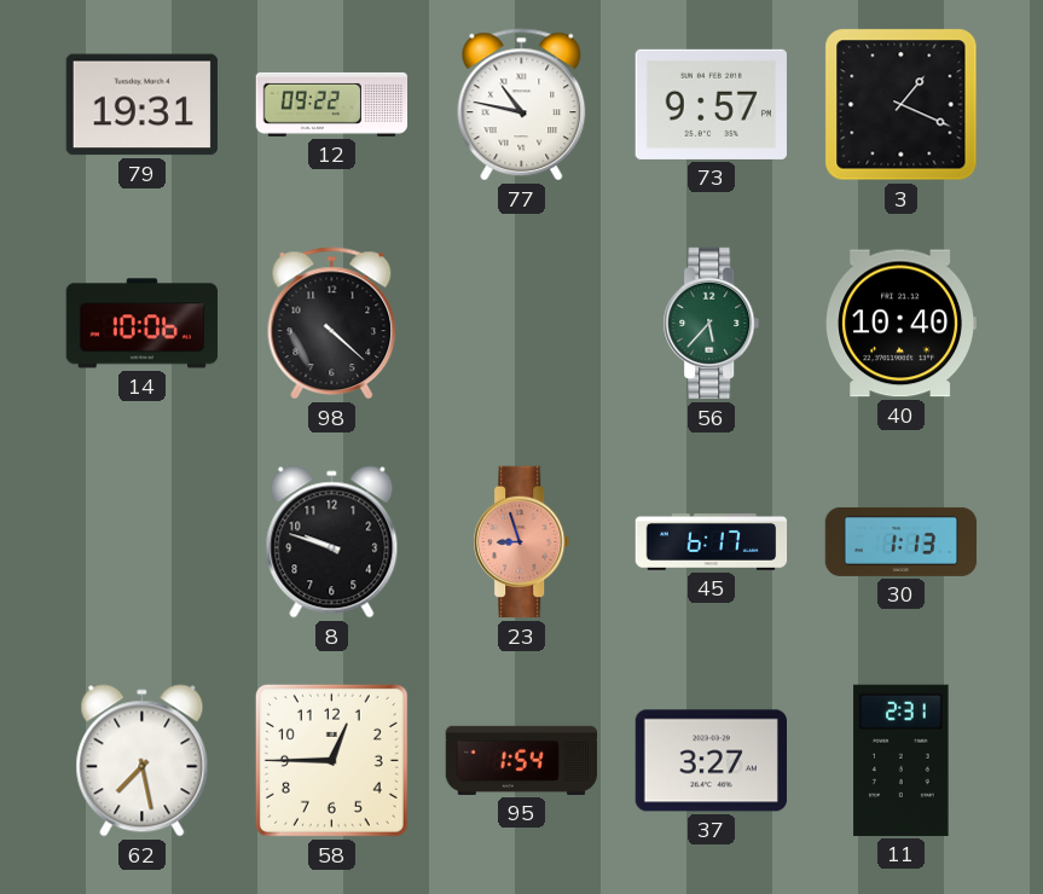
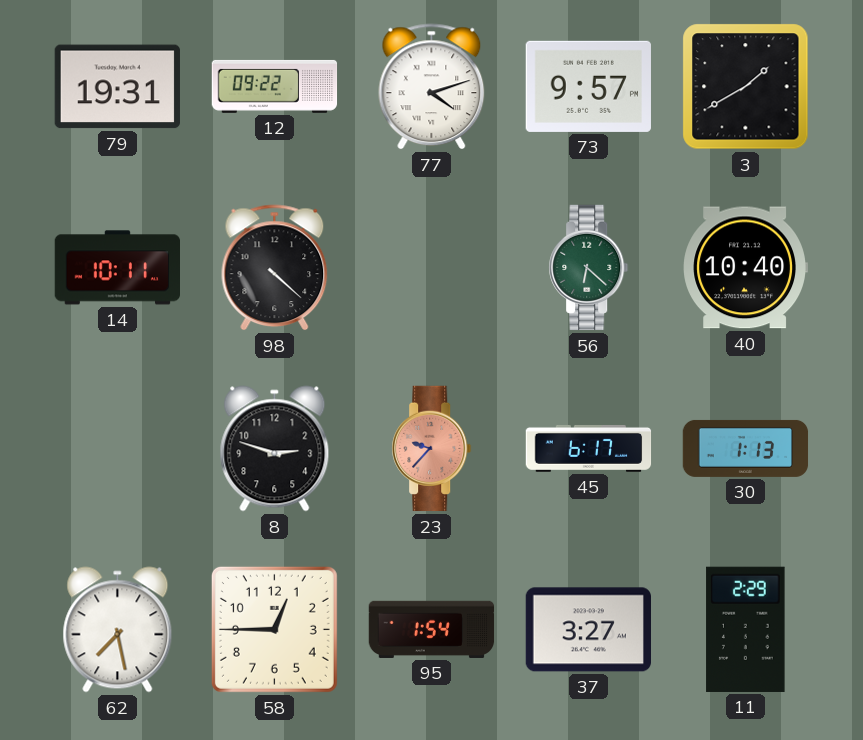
77: 10:47 -> 4:12 (432, 87)
3: 1:19 -> 1:40 (746, 87)
14: 10:06 -> 10:11 (117, 268)
56: 5:37 -> 6:22 (589, 268)
8: 9:48 -> 2:48 (275, 449)
23: 8:57 -> 9:37 (432, 449)
11: 2:31 -> 2:29 (746, 629)
